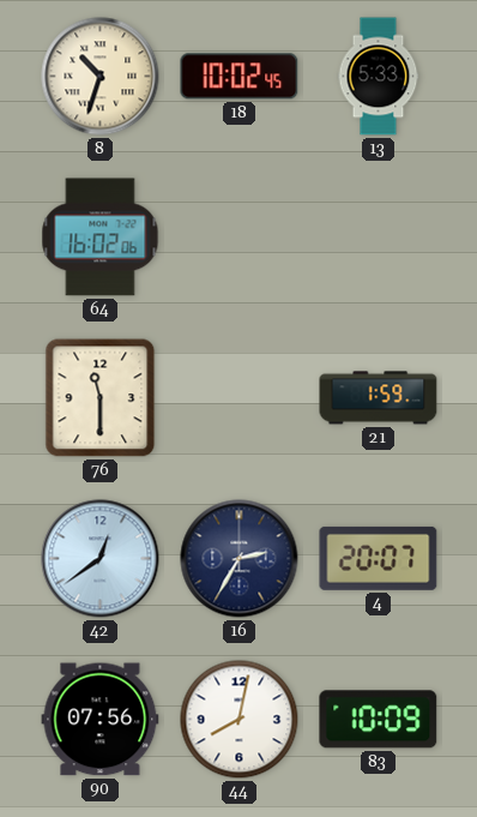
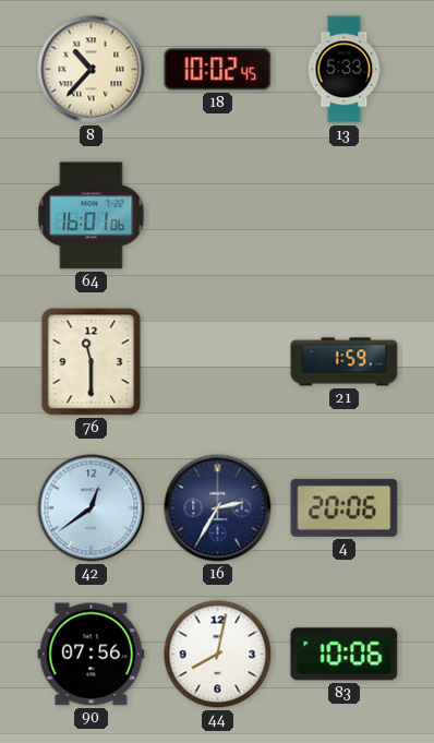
8: 10:33 -> 10:37 (92, 70)
64: 16:02 -> 16:01 (92, 216)
4: 20:07 -> 20:06 (345, 507)
83: 10:09 -> 10:06 (345, 655)
